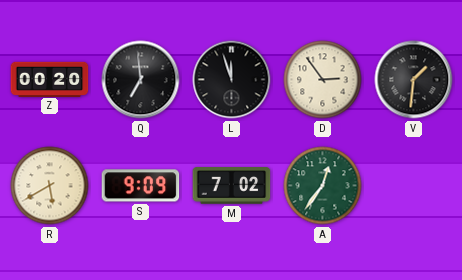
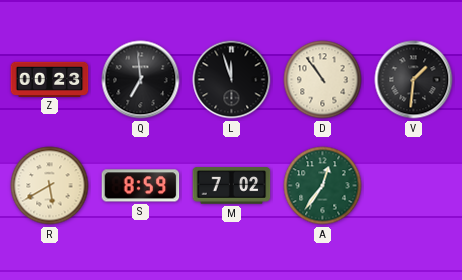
Z: 00:20 -> 00:23 (50, 79)
D: 2:54 -> 10:54 (323, 80)
S: 9:09 -> 8:59 (141, 186)
